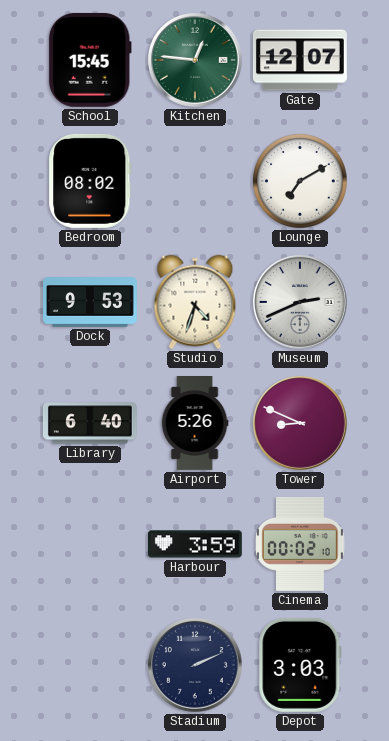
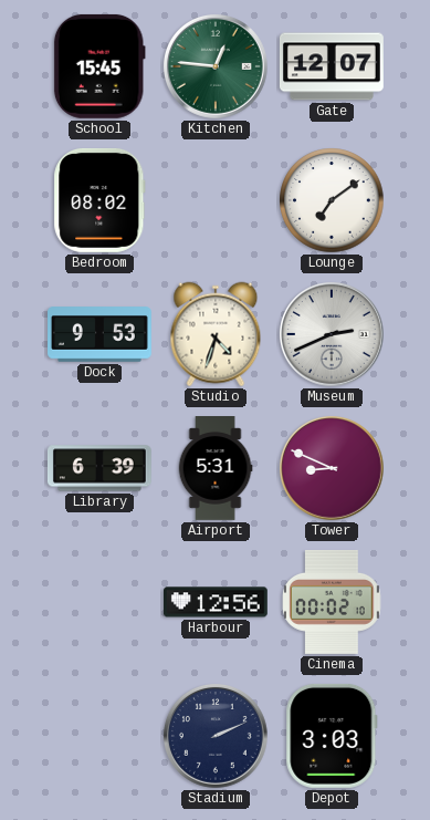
Lounge: 7:10 -> 7:09 (332, 200)
Library: 6:40 -> 6:39 (99, 468)
Airport: 5:26 -> 5:31 (216, 469)
Harbour: 3:59 -> 12:56 (216, 602)
